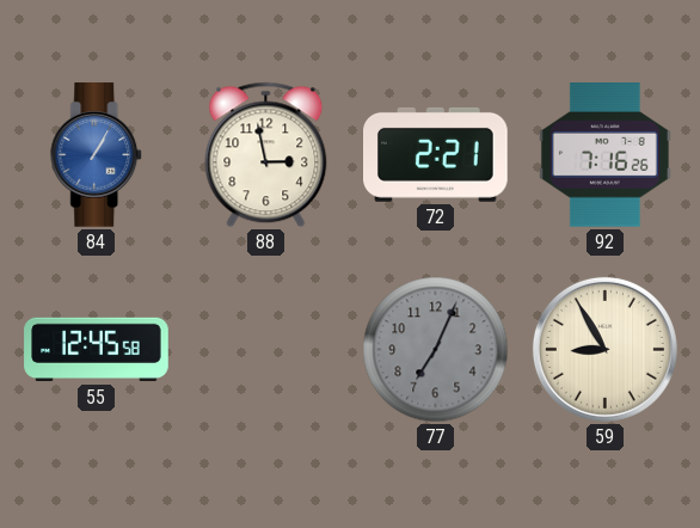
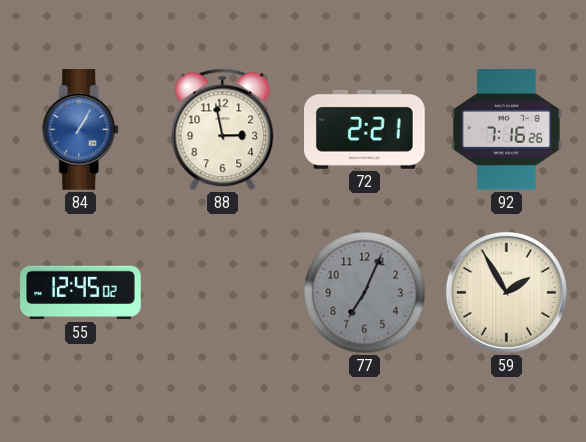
55: 12:45:58 -> 12:45:02 (81, 293)
59: 8:55 -> 1:55 (506, 292)
